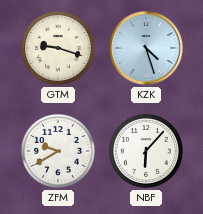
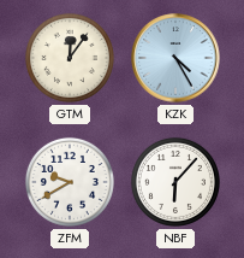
GTM: 9:18 -> 12:06 (70, 58)
KZK: 4:27 -> 4:25 (175, 58)
